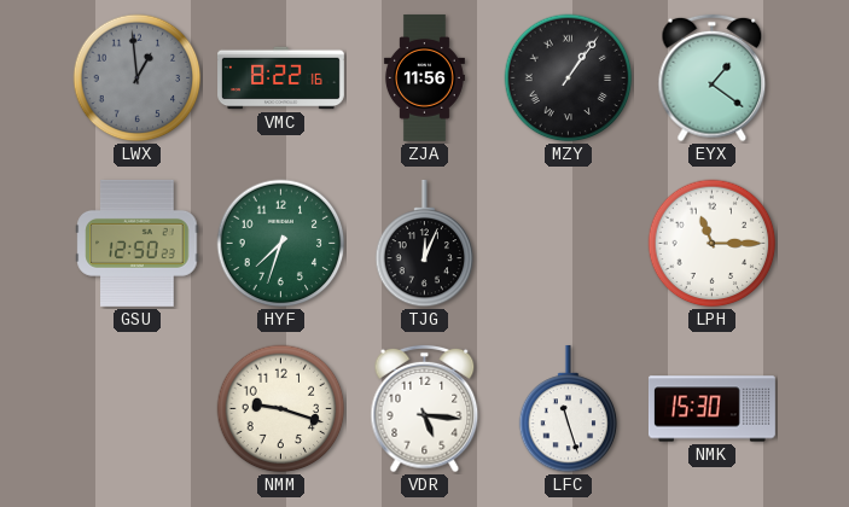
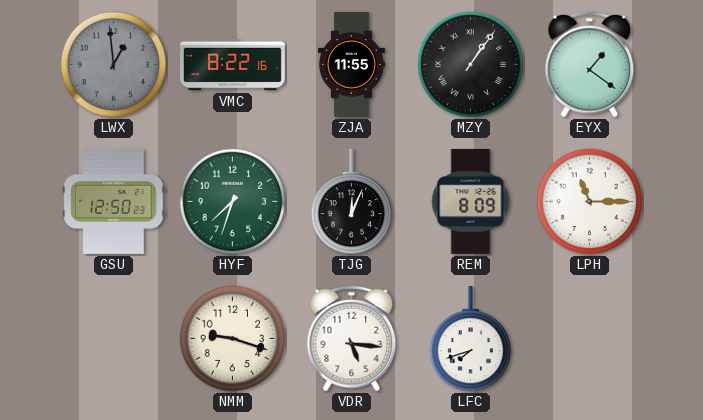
ZJA: 11:56 -> 11:55 (351, 65)
REM: none -> 8:09 (471, 201)
LFC: 11:27 -> 7:42 (471, 339)
NMK: 15:30 -> none (711, 409)
